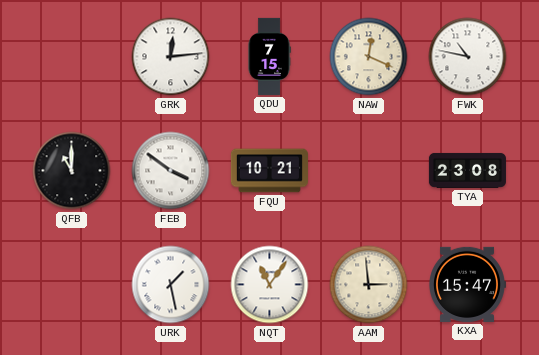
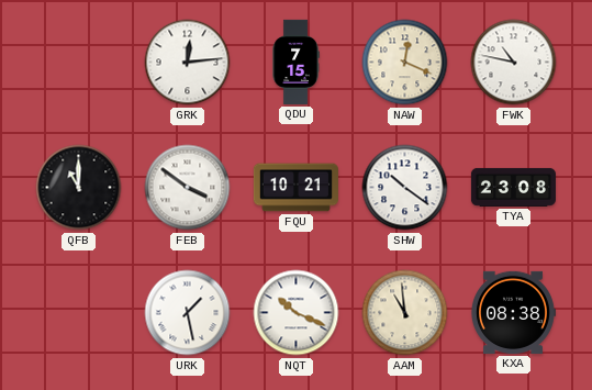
SHW: none -> 10:21 (405, 188)
NQT: 11:06 -> 10:19 (297, 313)
AAM: 2:59 -> 10:59 (405, 313)
KXA: 15:47 -> 08:38 (514, 312)
